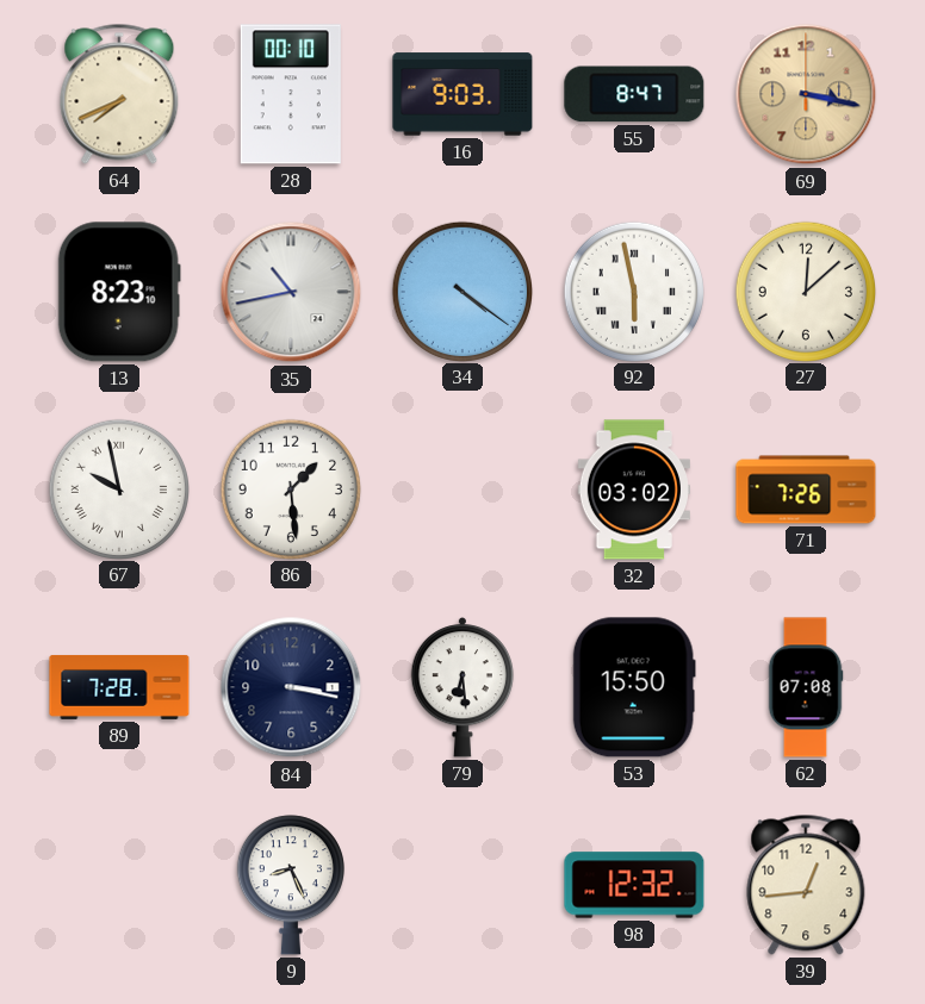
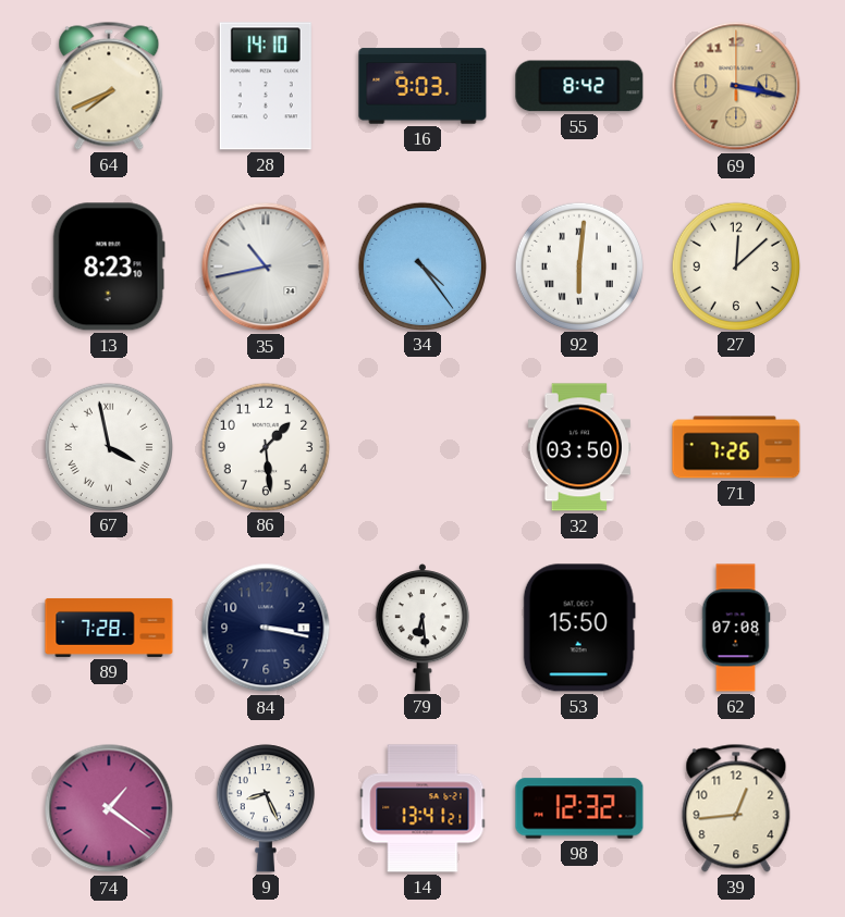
28: 00:10 -> 14:10 (266, 86)
55: 8:47 -> 8:42 (579, 86)
34: 4:21 -> 4:24 (421, 265)
92: 5:58 -> 6:01 (578, 265)
67: 9:58 -> 3:58 (108, 446)
32: 03:02 -> 03:50 (578, 447)
74: none -> 1:21 (109, 808)
14: none -> 13:41 (422, 808)
